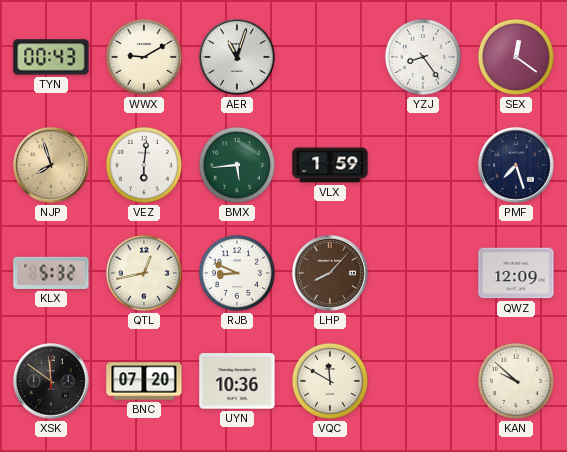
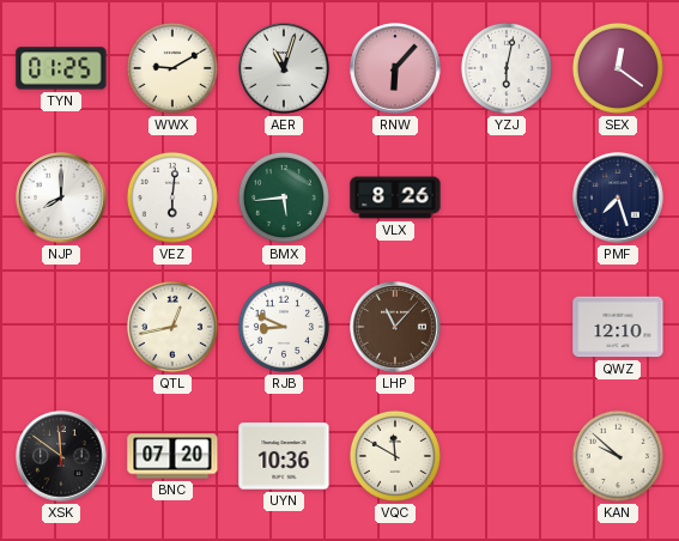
TYN: 00:43 -> 01:25 (61, 68)
RNW: none -> 6:07 (395, 68)
YZJ: 8:24 -> 6:02 (507, 68)
NJP: 7:57 -> 8:00 (61, 197)
NJP dial: champagne -> white (61, 197)
VLX: 1:59 -> 8:26 (395, 197)
KLX: 5:32 -> none (51, 273)
LHP: 8:07 -> 11:07 (395, 327)
QWZ: 12:09 -> 12:10 (618, 327)
